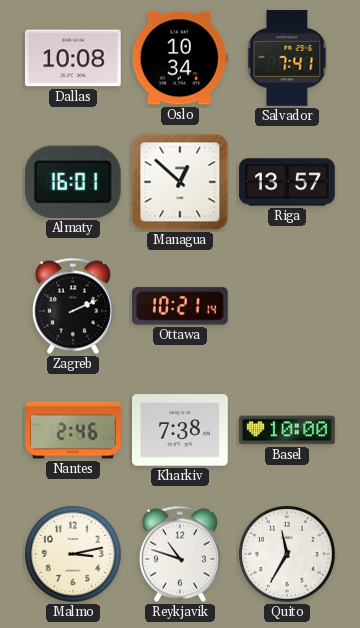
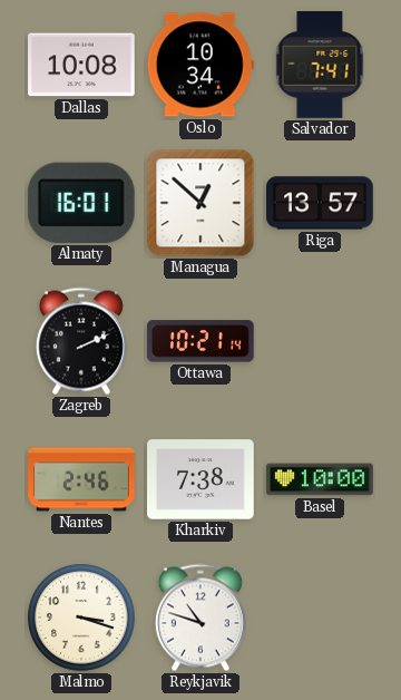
Malmo: 3:13 -> 3:18 (81, 618)
Quito: 11:35 -> none (287, 554)
